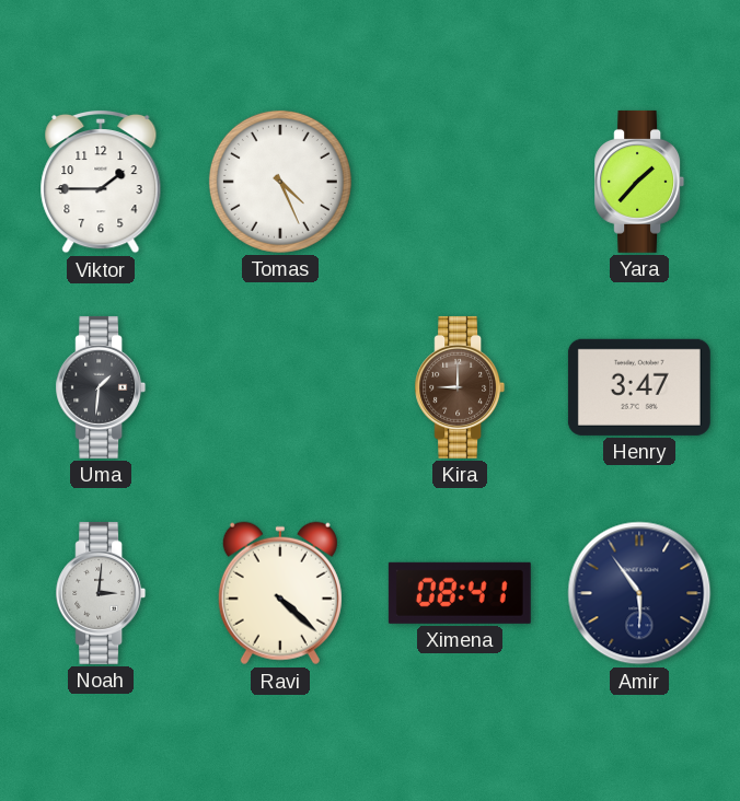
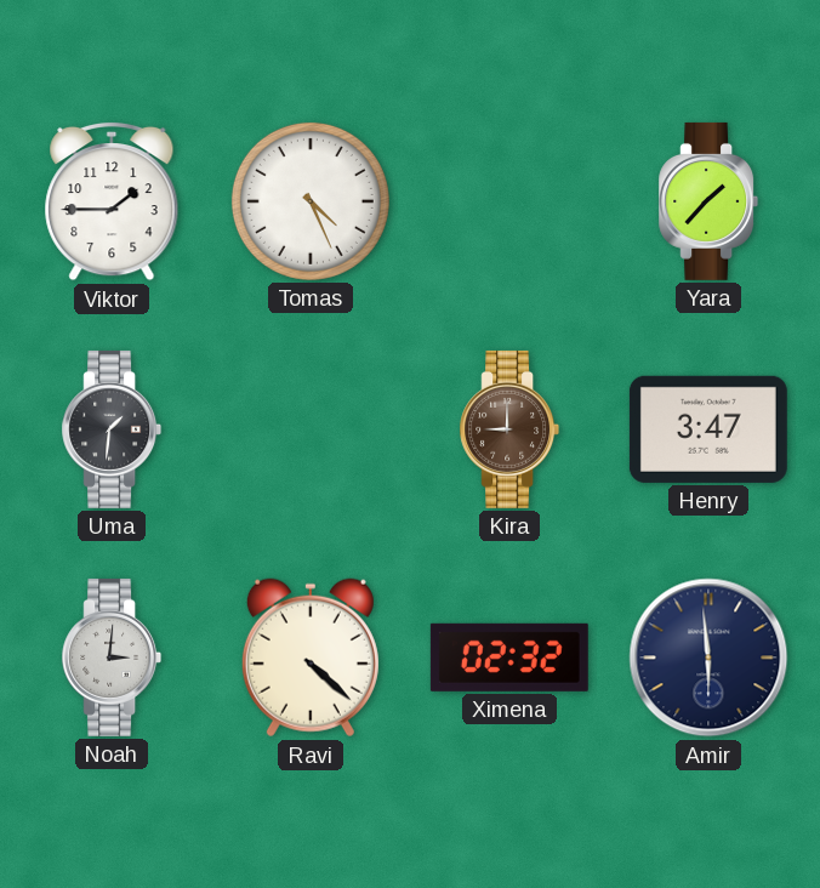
Ximena: 08:41 -> 02:32 (509, 658)
Amir: 5:54 -> 5:59 (708, 658)
